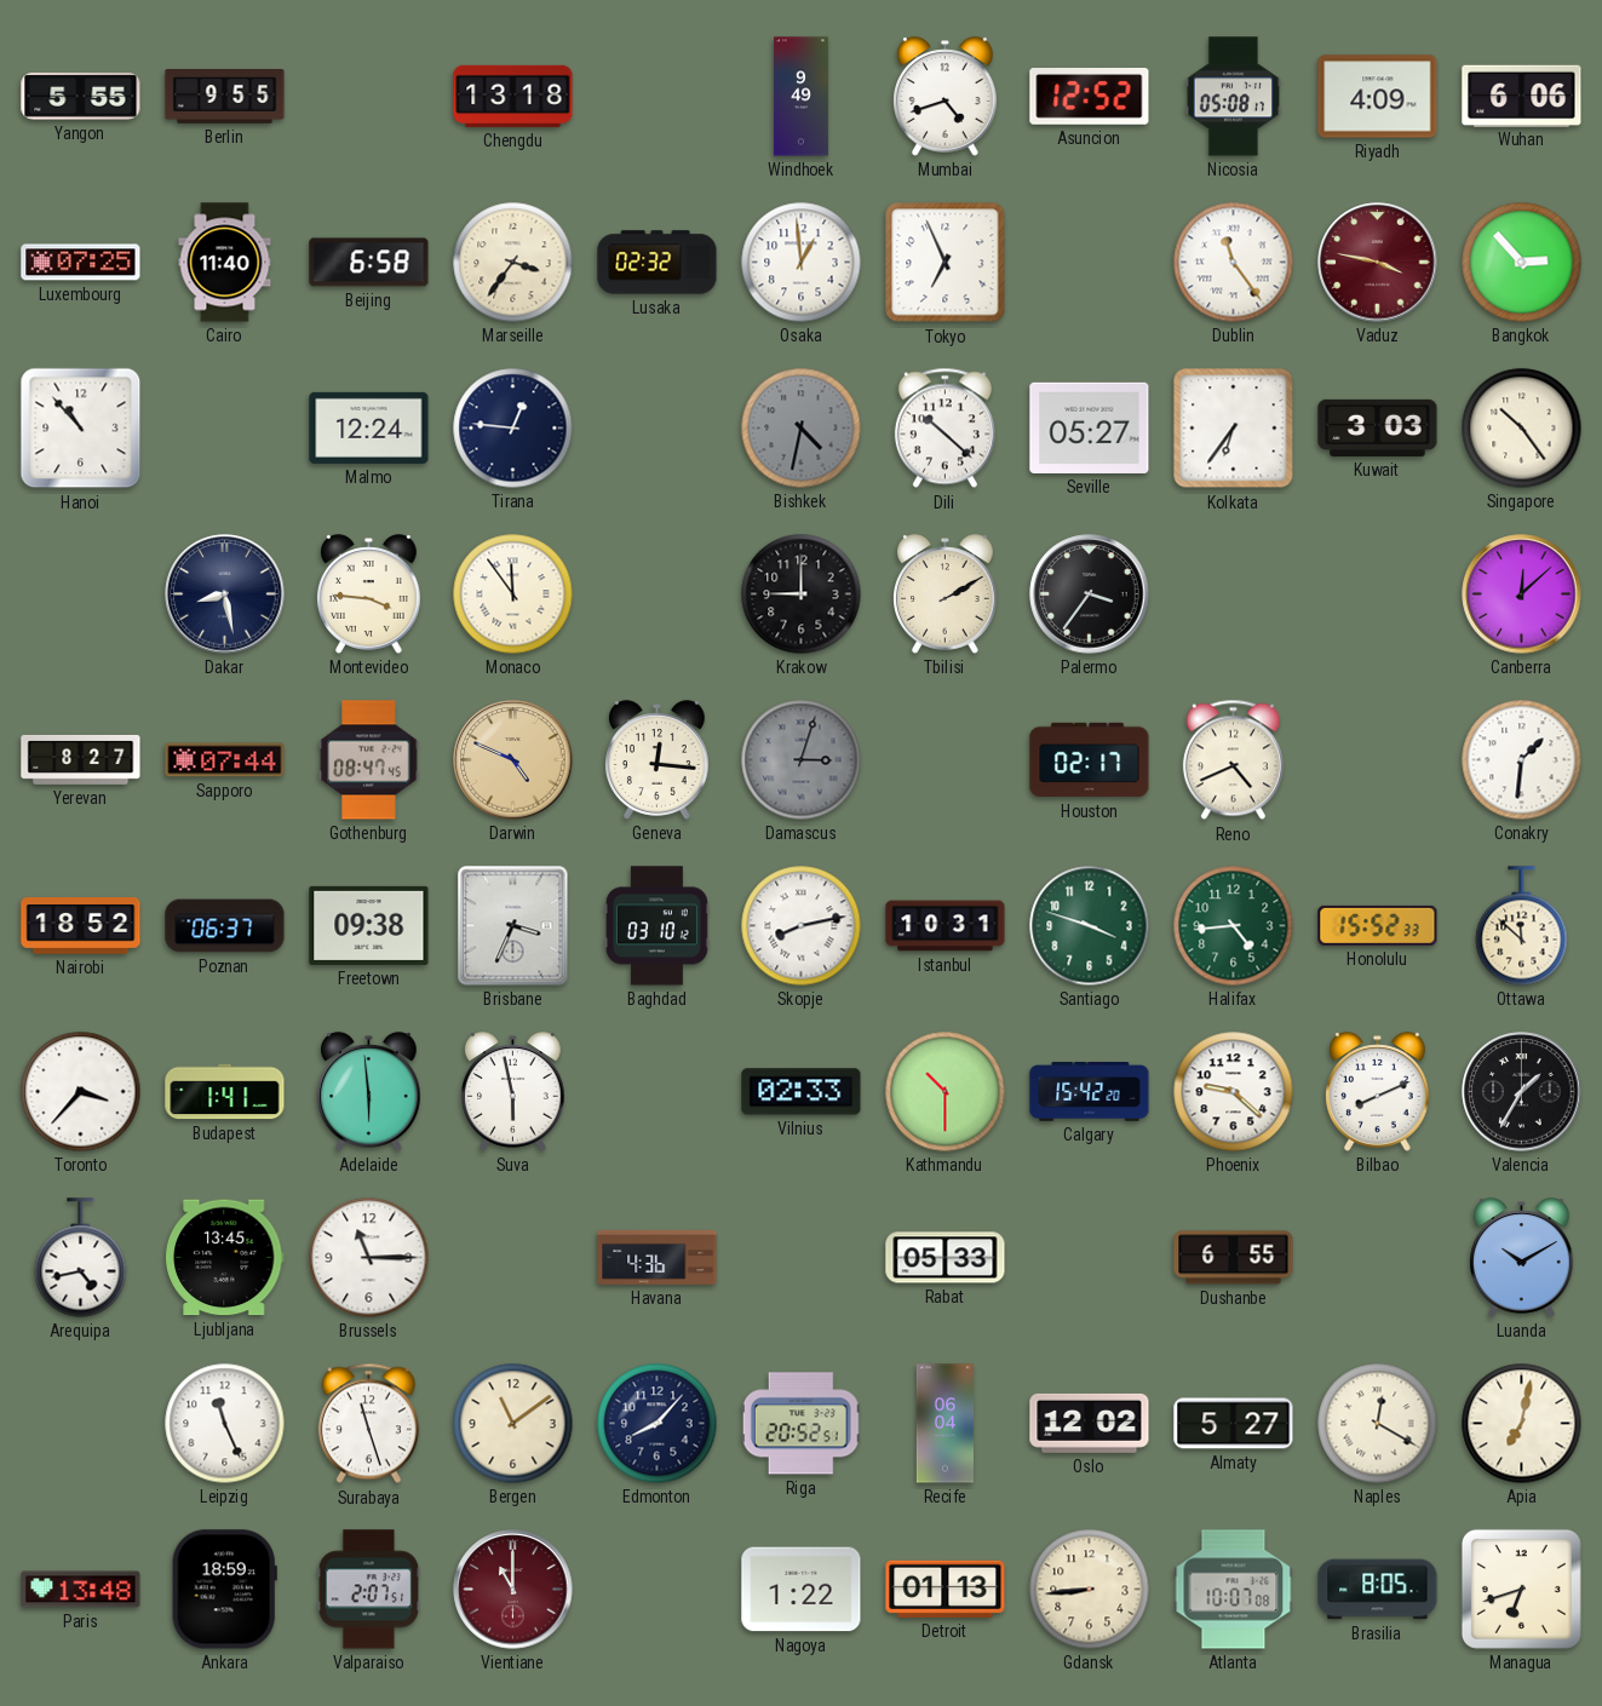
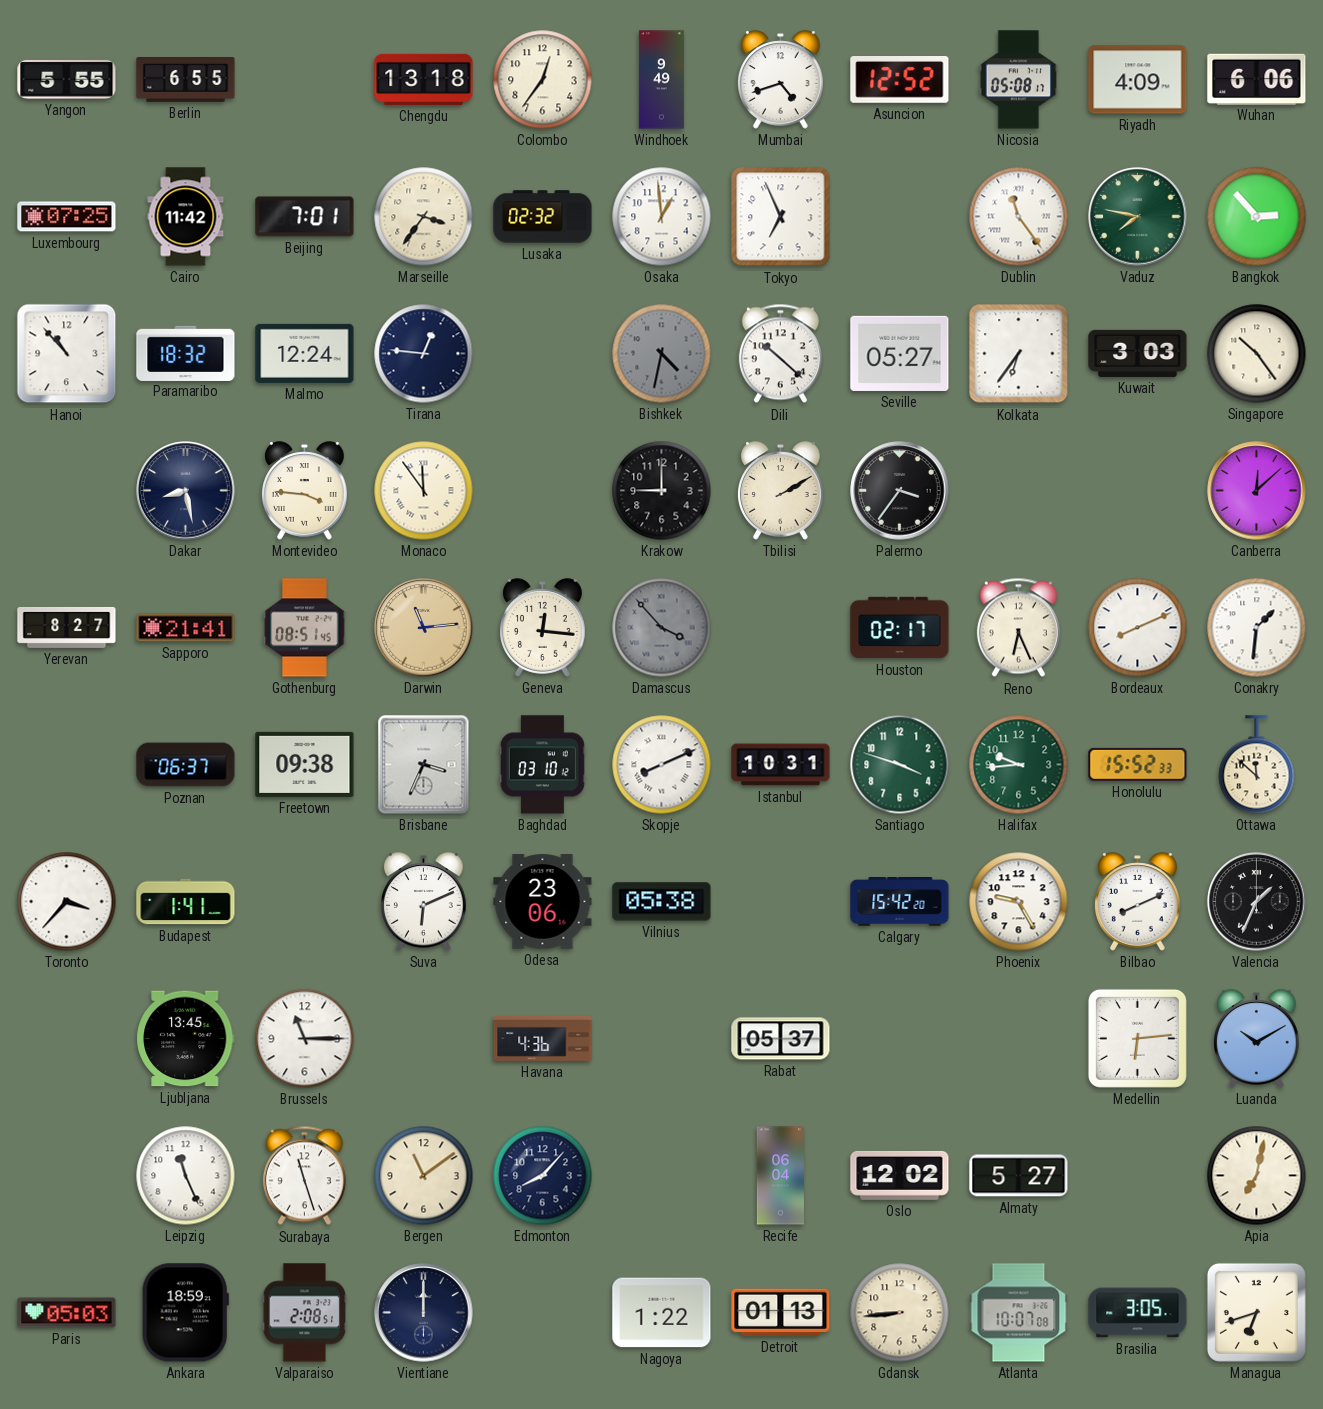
Berlin: 9:55 -> 6:55 (186, 80)
Colombo: none -> 12:36 (543, 80)
Cairo: 11:40 -> 11:42 (186, 217)
Beijing: 6:58 -> 7:01 (305, 217)
Vaduz: 3:47 -> 7:47 (1138, 217)
Vaduz dial: burgundy -> green (1138, 217)
Paramaribo: none -> 18:32 (186, 353)
Sapporo: 07:44 -> 21:41 (186, 628)
Gothenburg: 08:47 -> 08:51 (305, 628)
Darwin: 4:49 -> 11:14 (424, 628)
Damascus: 3:03 -> 3:53 (662, 628)
Reno: 4:41 -> 6:26 (1018, 628)
Bordeaux: none -> 8:11 (1138, 628)
Nairobi: 18:52 -> none (81, 926)
Skopje: 8:13 -> 8:11 (662, 765)
Halifax: 4:44 -> 9:44 (1019, 765)
Adelaide: 5:59 -> none (369, 1092)
Suva: 5:58 -> 6:11 (424, 902)
Odesa: none -> 23:06 (543, 902)
Vilnius: 02:33 -> 05:38 (662, 902)
Kathmandu: 10:30 -> none (946, 1092)
Phoenix: 9:22 -> 9:25 (1019, 902)
Valencia: 1:35 -> 1:34 (1257, 902)
Arequipa: 4:43 -> none (81, 1258)
Rabat: 05:33 -> 05:37 (781, 1039)
Dushanbe: 6:55 -> none (1234, 1258)
Medellin: none -> 6:14 (1137, 1038)
Riga: 20:52 -> none (800, 1424)
Naples: 12:20 -> none (1378, 1424)
Paris: 13:48 -> 05:03 (67, 1313)
Valparaiso: 2:07 -> 2:08 (305, 1313)
Vientiane: 11:00 -> 12:00 (424, 1313)
Vientiane dial: burgundy -> navy (424, 1313)
Brasilia: 8:05 -> 3:05 (1138, 1313)
